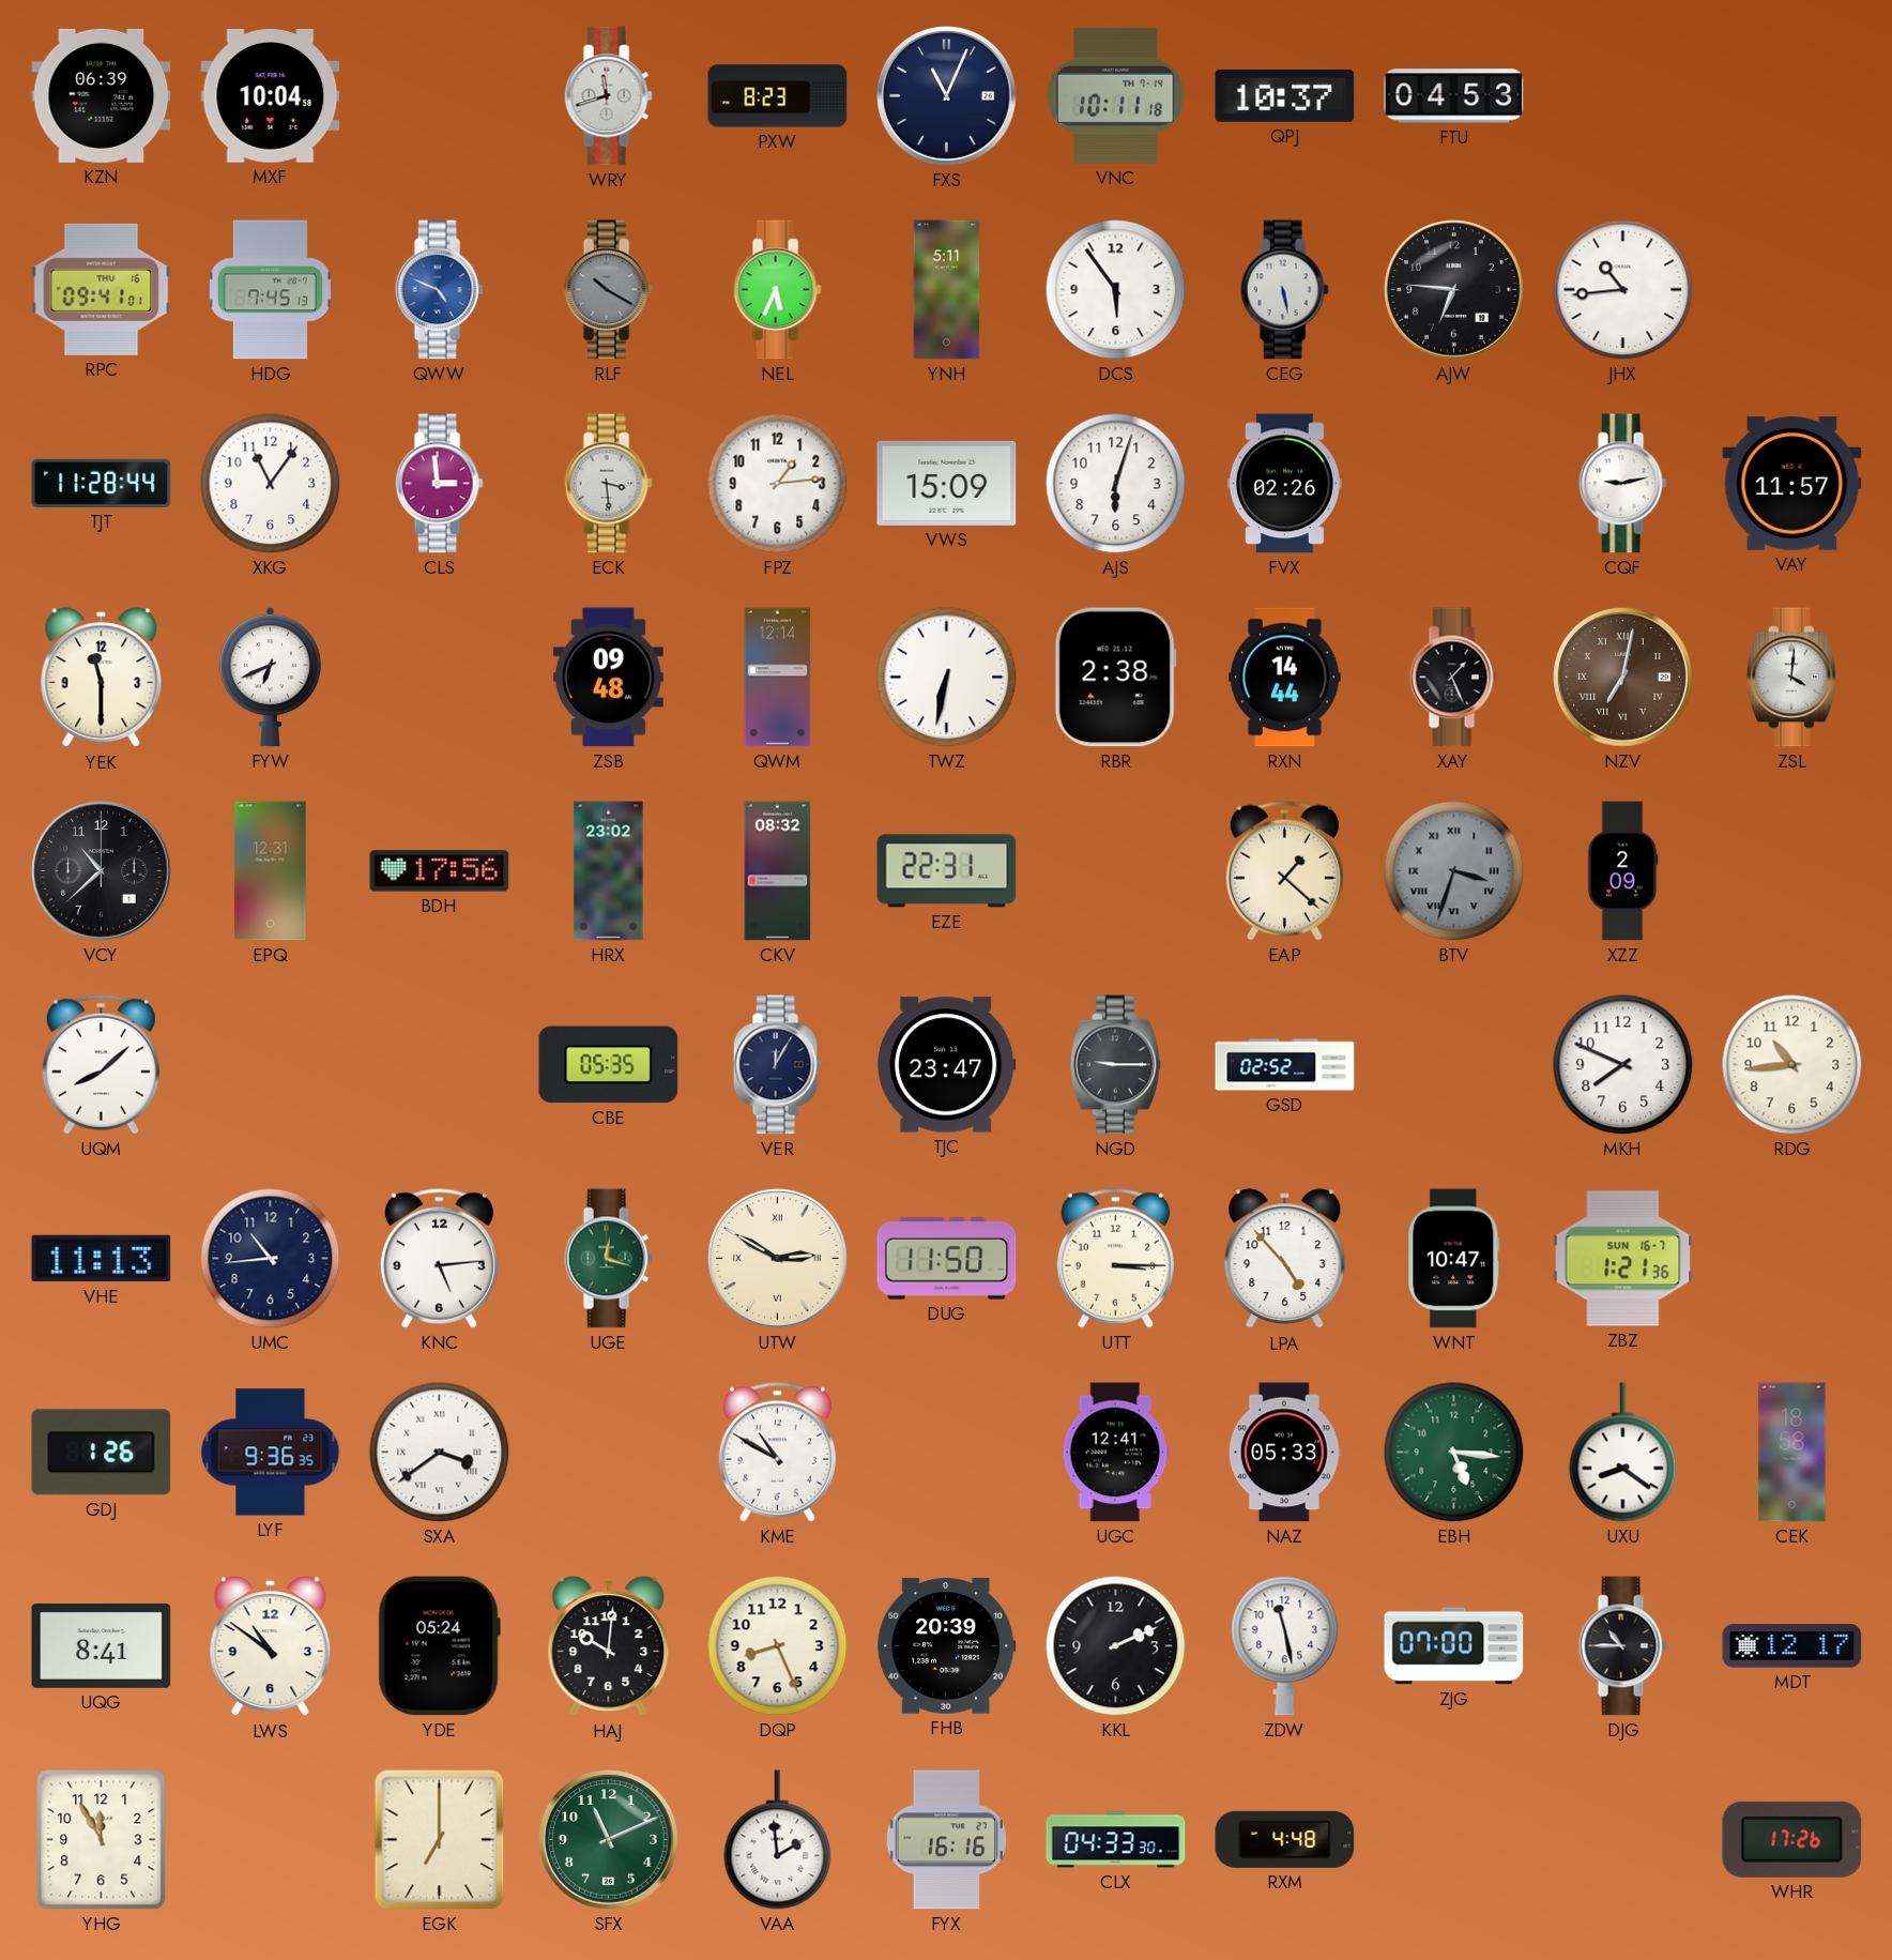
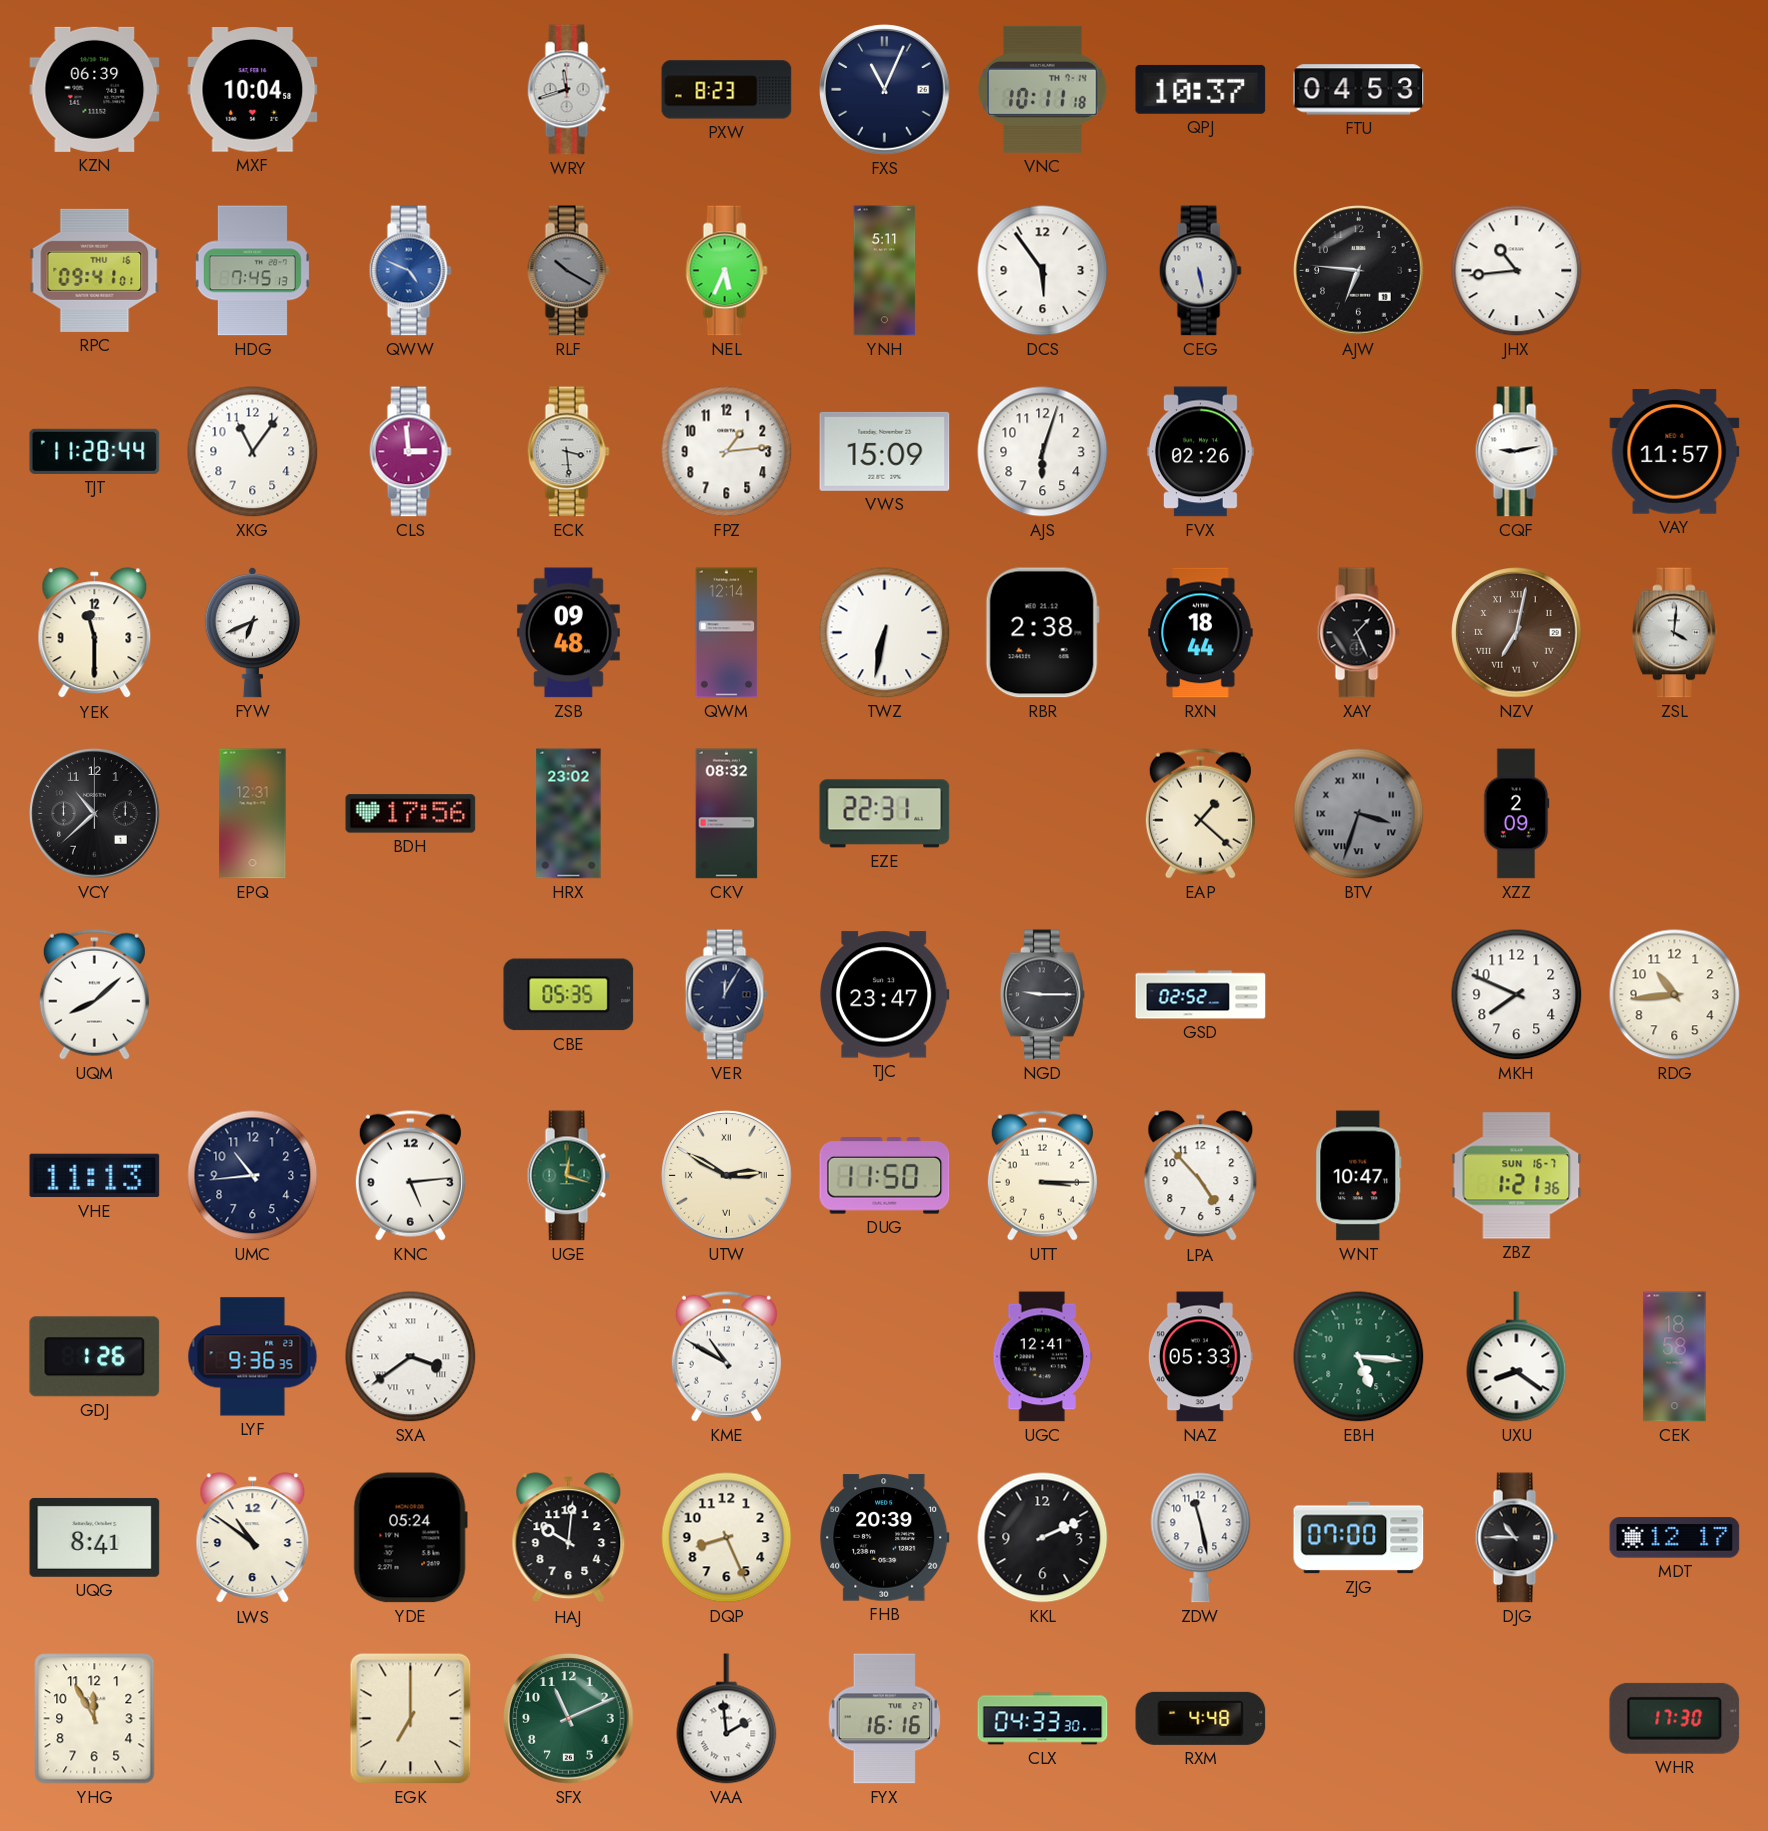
RXN: 14:44 -> 18:44 (1201, 633)
WHR: 17:26 -> 17:30 (1675, 1718)
